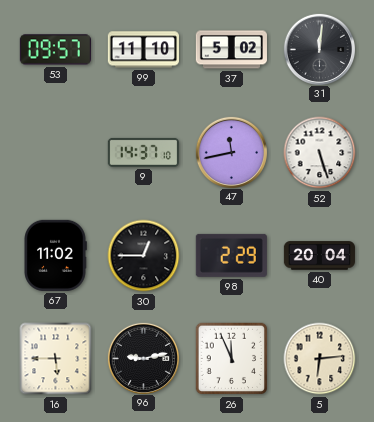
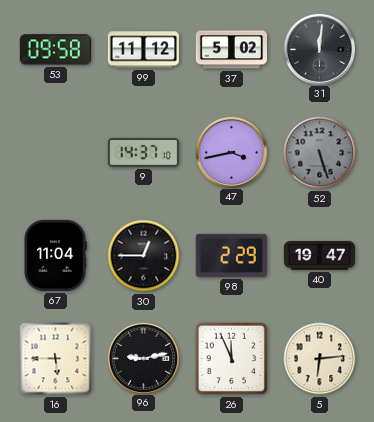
53: 09:57 -> 09:58 (55, 50)
99: 11:10 -> 11:12 (143, 50)
47: 11:43 -> 3:43 (231, 152)
52 dial: white -> grey (320, 153)
67: 11:02 -> 11:04 (55, 255)
40: 20:04 -> 19:47 (319, 256)
